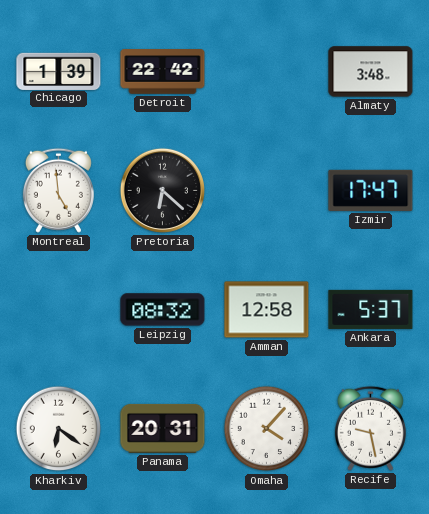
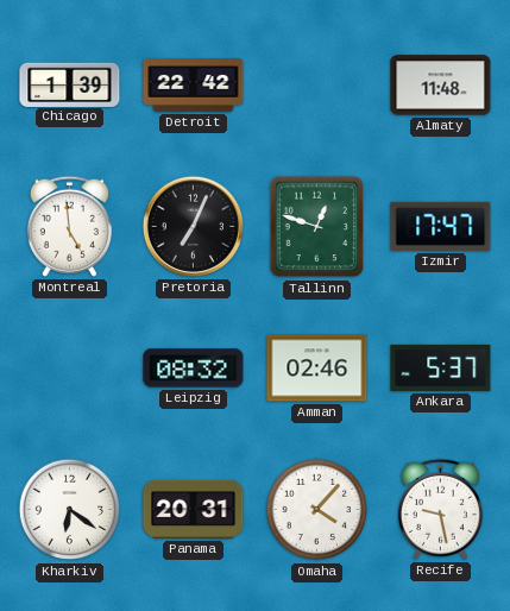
Almaty: 3:48 -> 11:48 (441, 86)
Pretoria: 6:22 -> 7:04 (193, 226)
Tallinn: none -> 12:48 (317, 227)
Amman: 12:58 -> 02:46 (317, 369)
